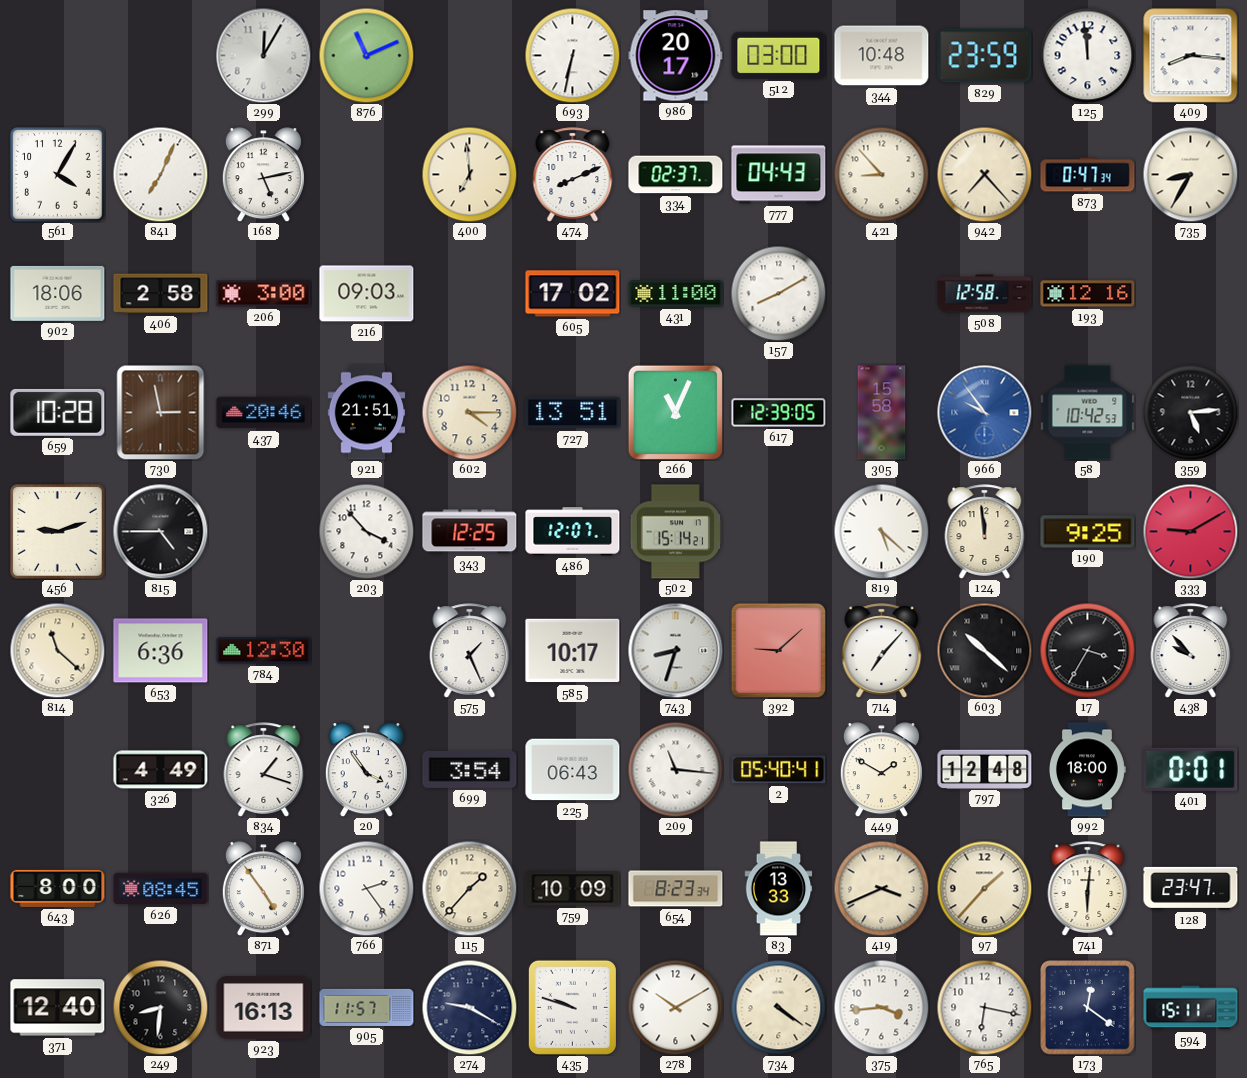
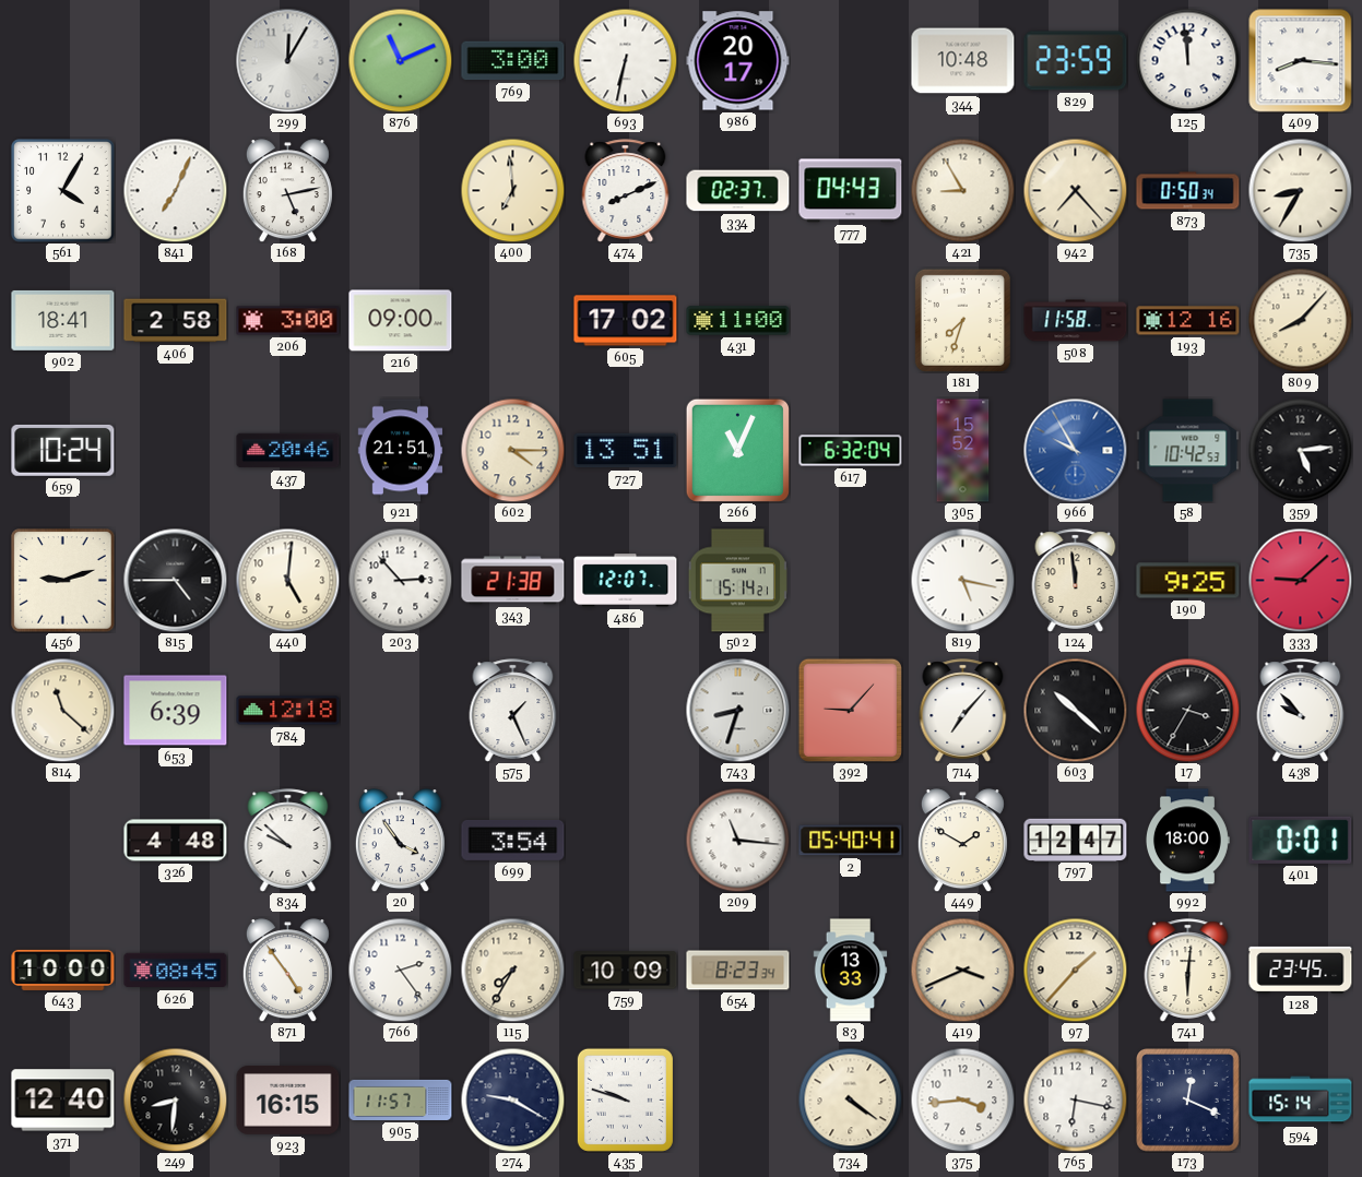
769: none -> 3:00 (513, 61)
512: 03:00 -> none (779, 55)
421: 8:53 -> 8:55 (962, 190)
873: 0:47 -> 0:50 (1188, 191)
902: 18:06 -> 18:41 (63, 320)
216: 09:03 -> 09:00 (401, 321)
157: 8:10 -> none (778, 293)
181: none -> 7:33 (962, 320)
508: 12:58 -> 11:58 (1076, 321)
809: none -> 8:07 (1300, 320)
659: 10:28 -> 10:24 (63, 450)
730: 2:58 -> none (161, 412)
617: 12:39 -> 6:32 (851, 451)
305: 15:58 -> 15:52 (963, 451)
966: 9:54 -> 9:55 (1075, 450)
440: none -> 5:01 (287, 580)
203: 3:53 -> 2:53 (400, 580)
343: 12:25 -> 21:38 (513, 581)
819: 5:22 -> 5:17 (962, 580)
333: 9:10 -> 9:08 (1300, 580)
653: 6:36 -> 6:39 (176, 711)
784: 12:30 -> 12:18 (288, 711)
585: 10:17 -> none (573, 651)
392: 9:08 -> 9:07 (850, 710)
326: 4:49 -> 4:48 (176, 841)
834: 1:18 -> 9:52 (288, 841)
225: 06:43 -> none (573, 770)
797: 12:48 -> 12:47 (1076, 840)
643: 8:00 -> 10:00 (63, 970)
115: 1:37 -> 7:35 (512, 970)
128: 23:47 -> 23:45 (1301, 970)
923: 16:13 -> 16:15 (288, 1101)
278: 10:10 -> none (675, 1007)
173: 12:21 -> 12:19 (1188, 1101)
594: 15:11 -> 15:14 (1301, 1101)
